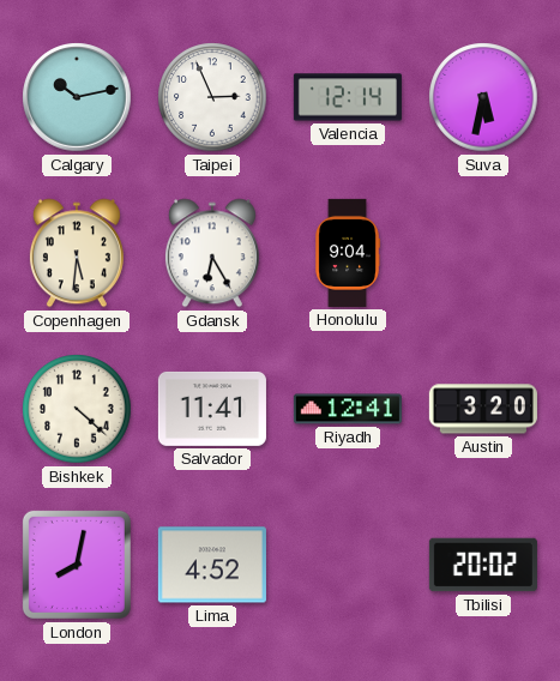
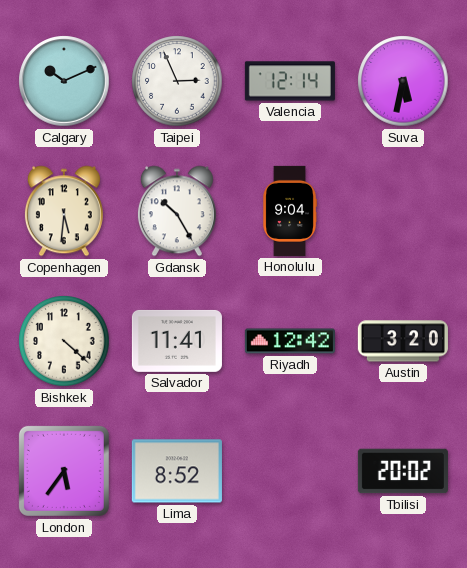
Calgary: 10:13 -> 10:11 (64, 81)
Gdansk: 6:25 -> 10:25 (177, 211)
Riyadh: 12:41 -> 12:42 (290, 341)
London: 8:02 -> 5:36 (64, 471)
Lima: 4:52 -> 8:52 (177, 471)
